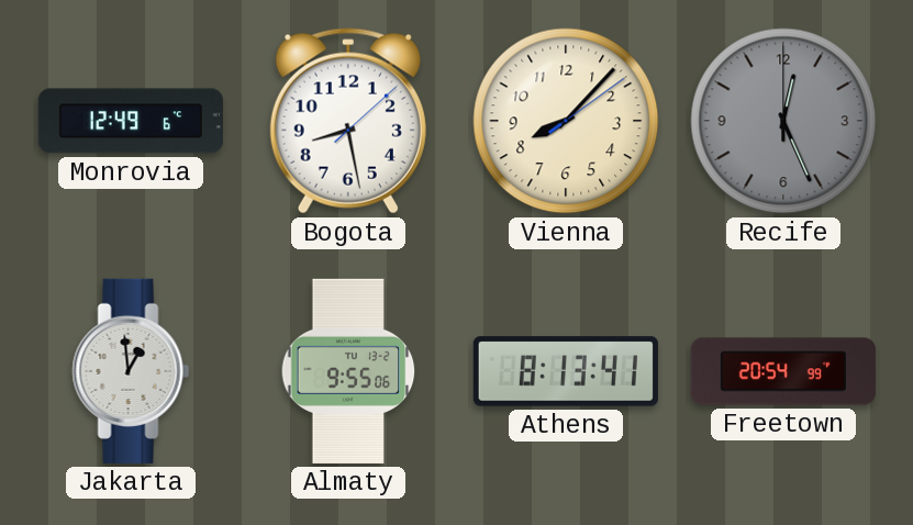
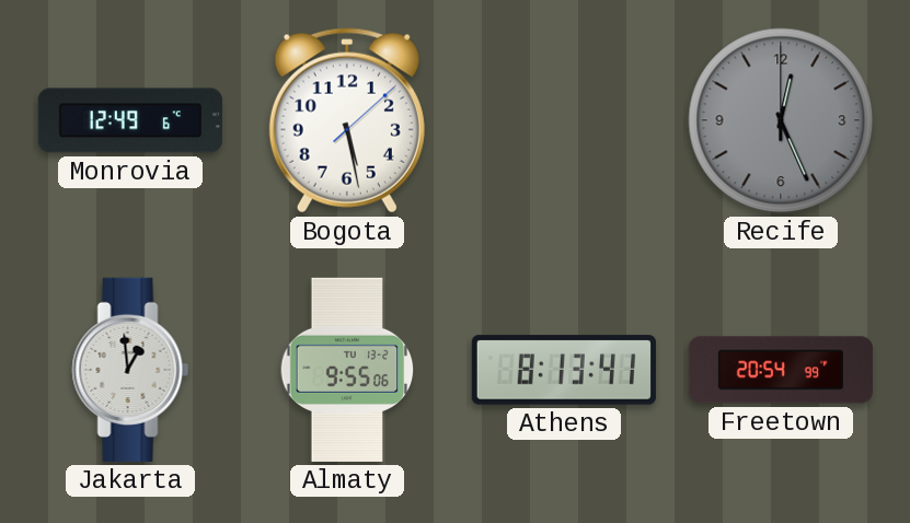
Bogota: 8:28 -> 5:28 (347, 120)
Vienna: 8:07 -> none (566, 121)
